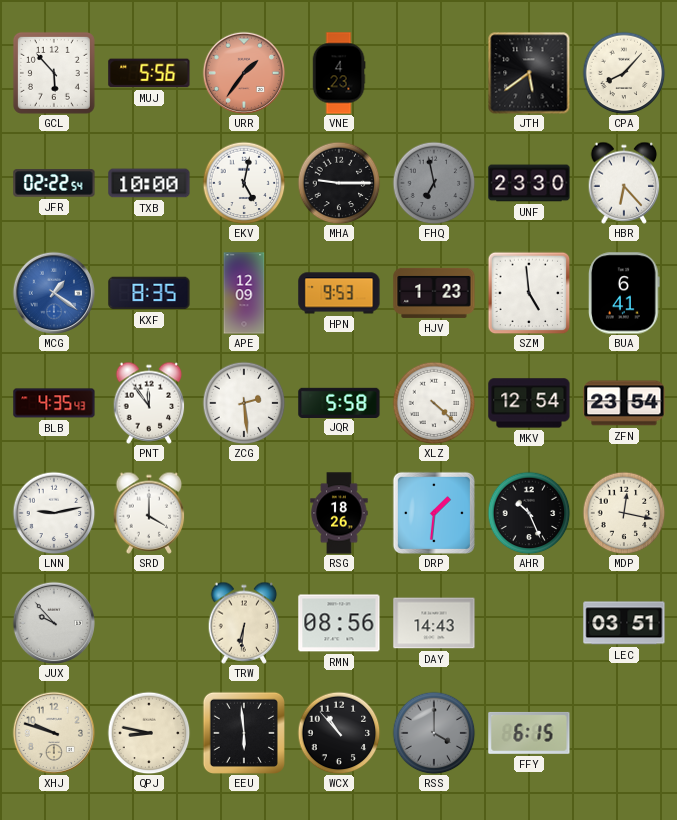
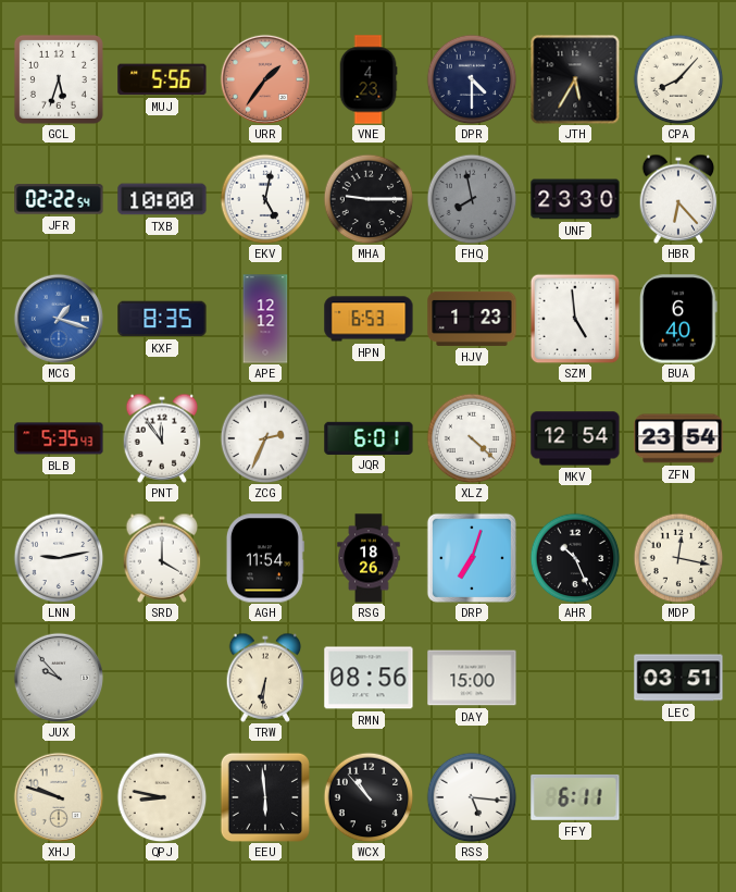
GCL: 5:53 -> 5:33 (59, 79)
DPR: none -> 4:30 (472, 79)
JTH: 5:39 -> 5:35 (575, 79)
FHQ: 6:58 -> 7:58 (472, 199)
MCG: 1:21 -> 1:18 (58, 318)
APE: 12:09 -> 12:12 (265, 319)
HPN: 9:53 -> 6:53 (369, 319)
BUA: 6:41 -> 6:40 (679, 319)
BLB: 4:35 -> 5:35 (59, 438)
ZCG: 2:29 -> 2:34 (265, 438)
JQR: 5:58 -> 6:01 (369, 437)
AGH: none -> 11:54 (265, 558)
DRP: 1:31 -> 7:03 (472, 558)
DAY: 14:43 -> 15:00 (472, 678)
RSS: 4:00 -> 5:16 (472, 797)
RSS dial: grey -> white (472, 797)
FFY: 6:15 -> 6:11 (575, 797)
